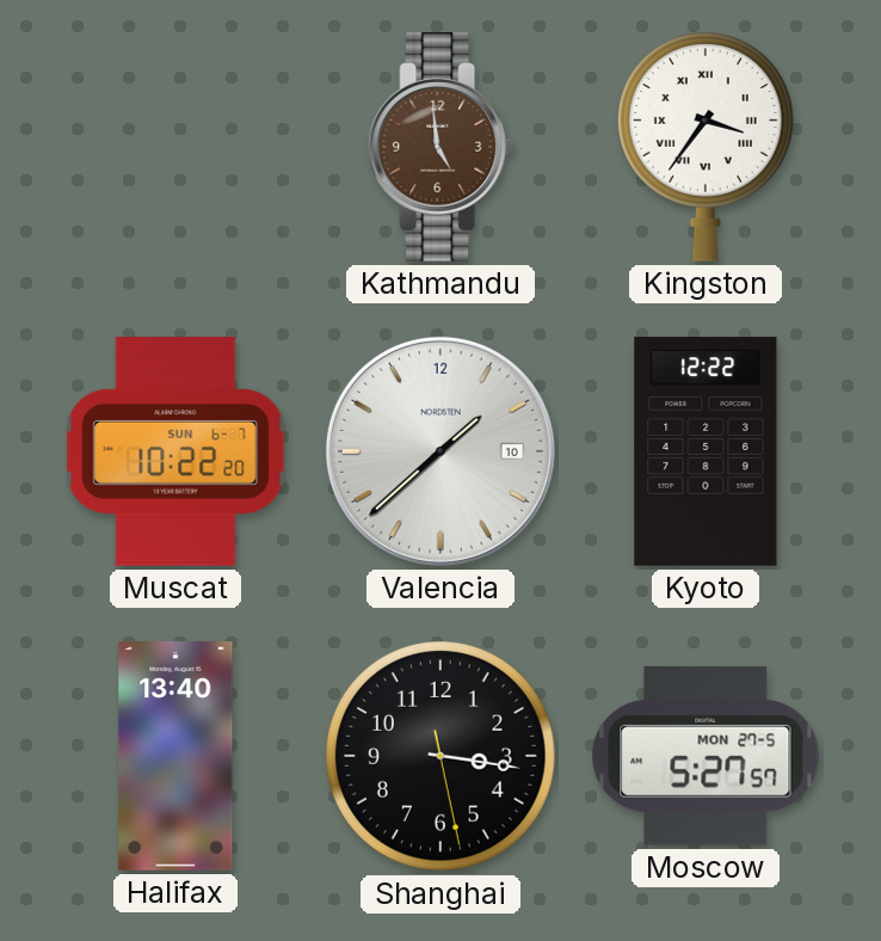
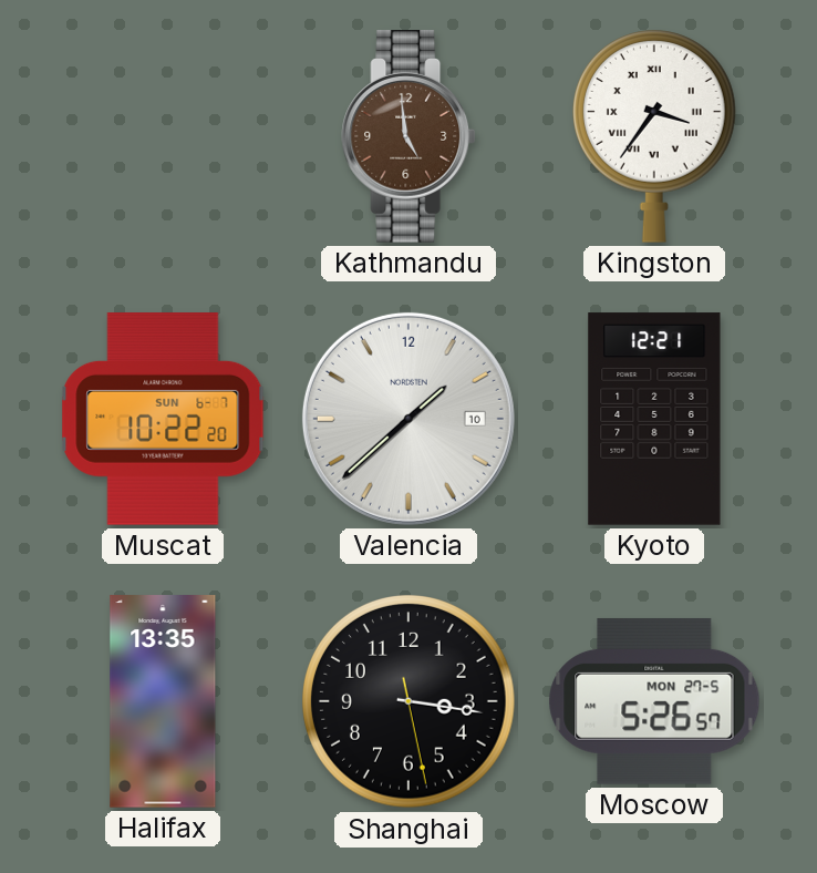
Kyoto: 12:22 -> 12:21 (654, 419)
Halifax: 13:40 -> 13:35 (163, 701)
Moscow: 5:27 -> 5:26 (654, 701)
